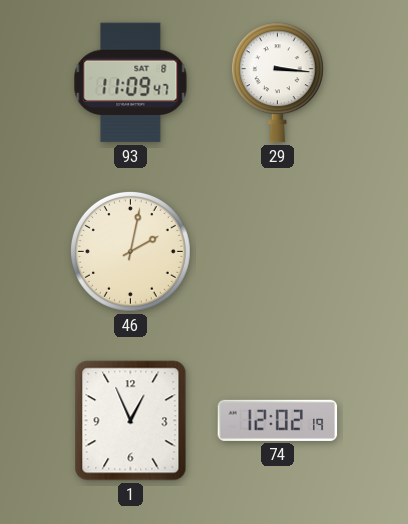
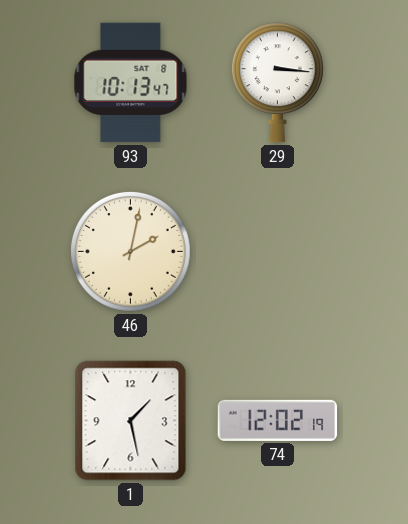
93: 11:09 -> 10:13 (131, 83)
1: 12:56 -> 1:28 (131, 421)
